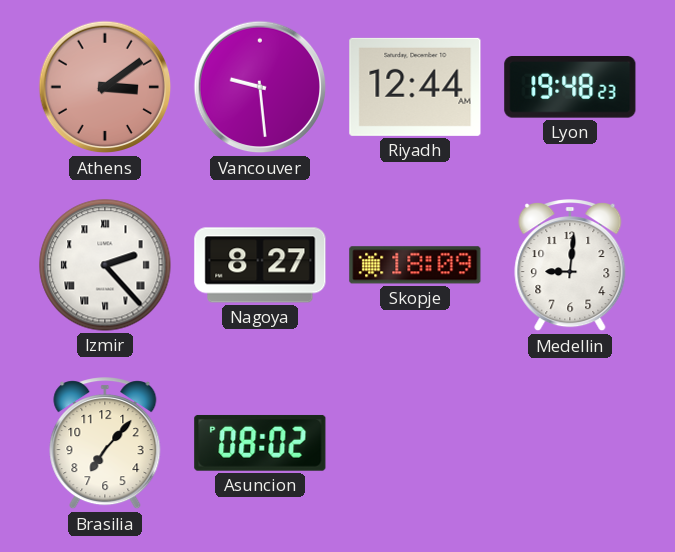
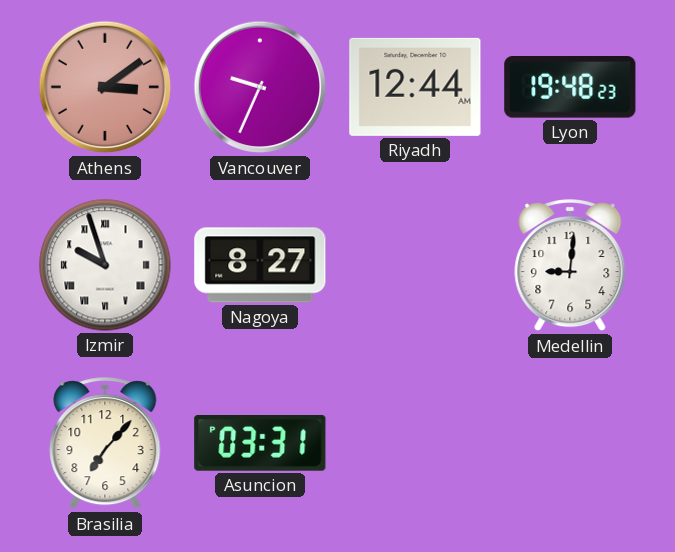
Vancouver: 9:29 -> 9:34 (260, 87)
Izmir: 2:23 -> 9:57 (105, 265)
Skopje: 18:09 -> none (415, 265)
Asuncion: 08:02 -> 03:31 (260, 443)
